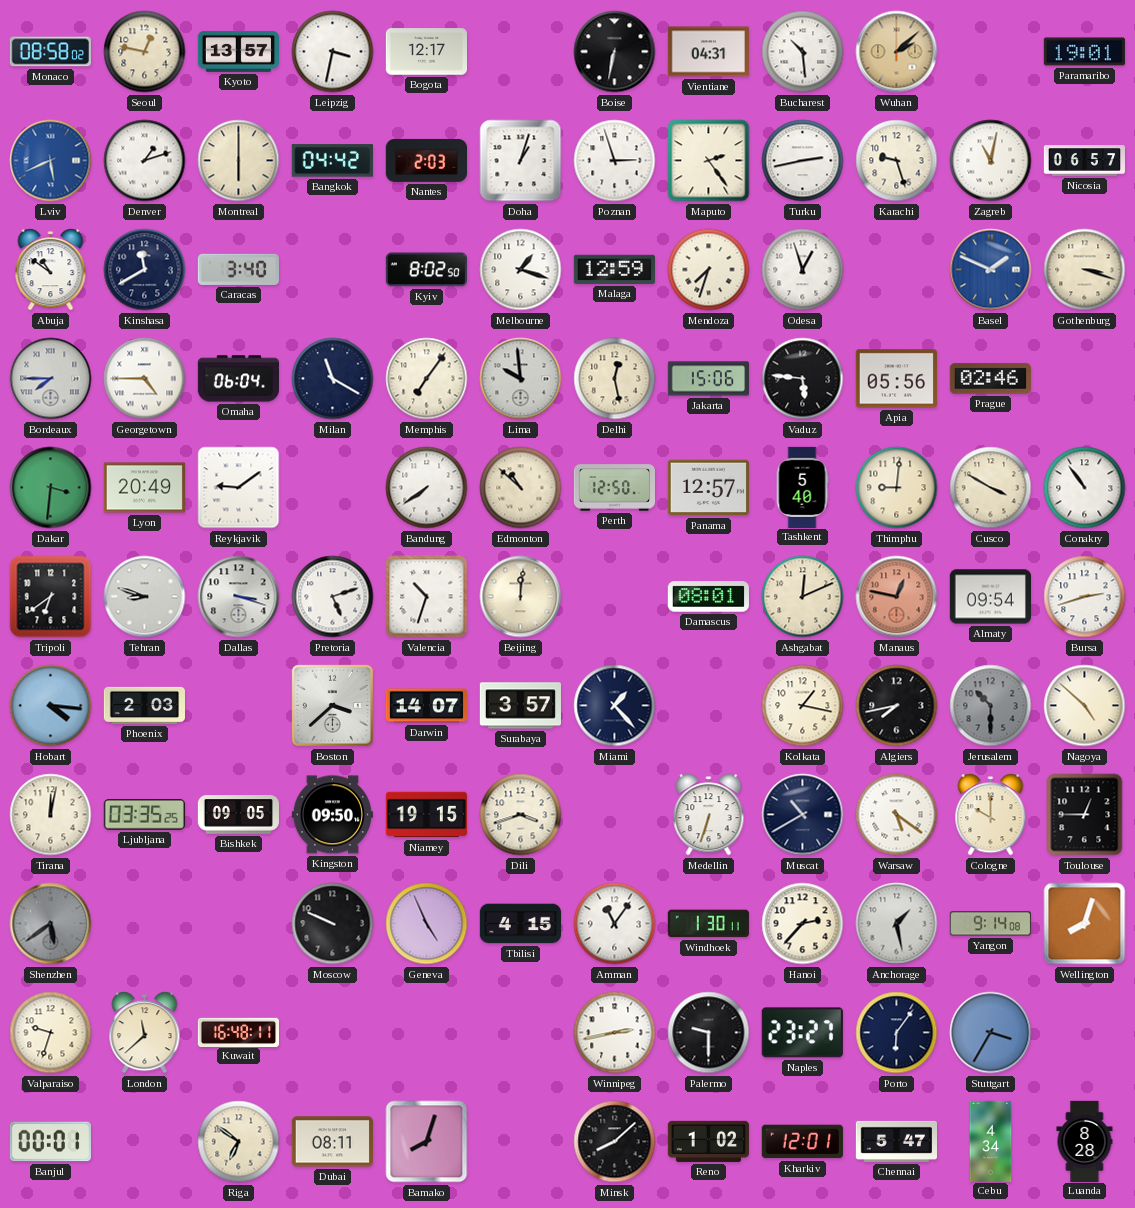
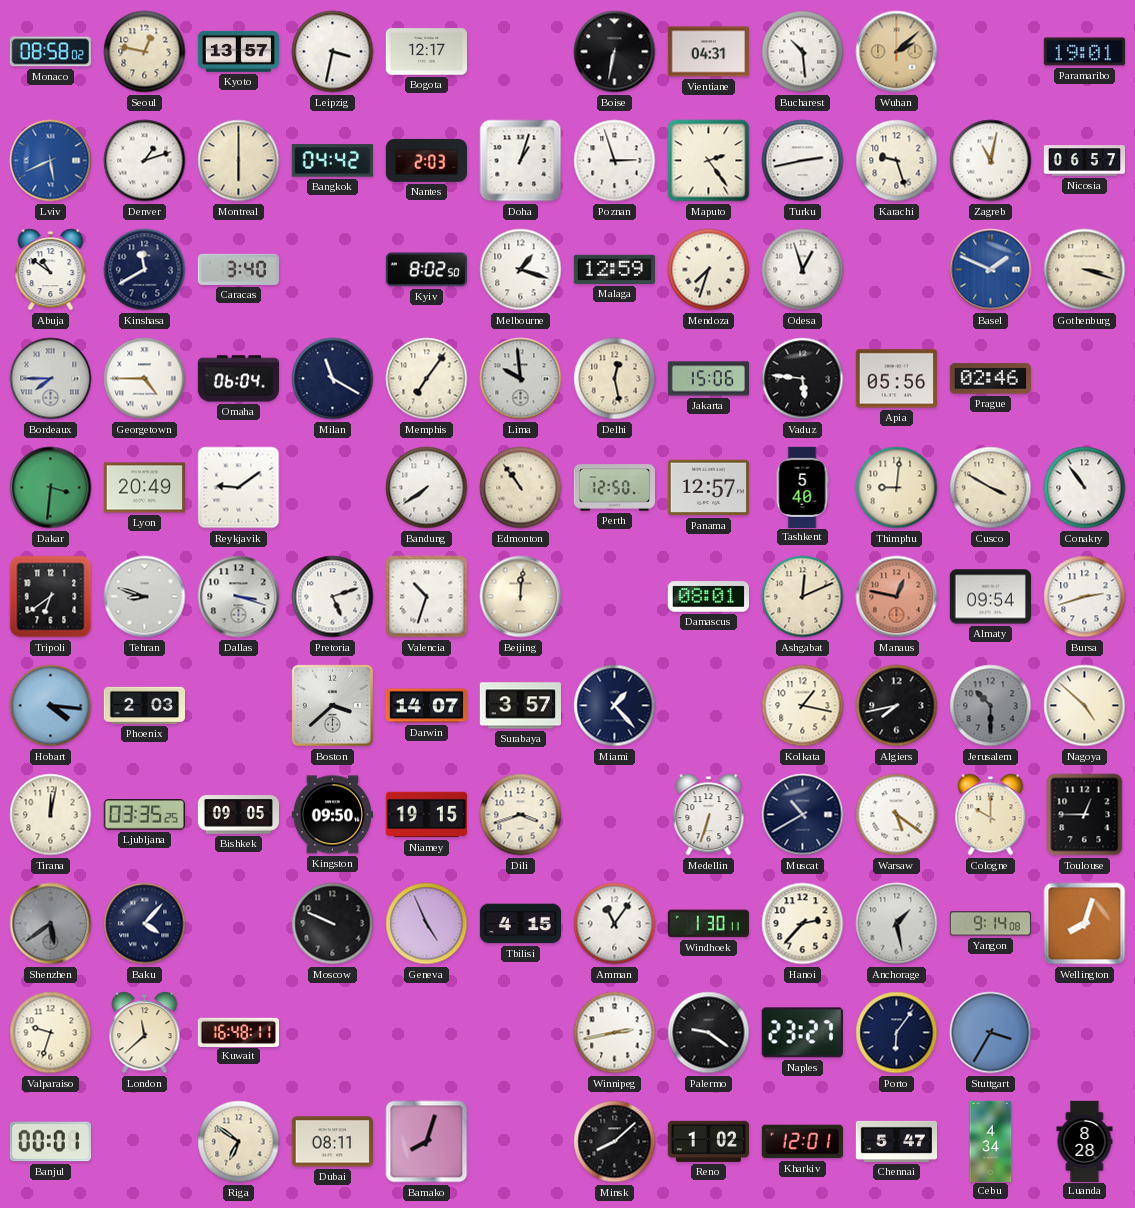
Edmonton: 10:52 -> 10:54 (521, 488)
Baku: none -> 4:07 (145, 924)
Palermo: 9:30 -> 9:21 (709, 1033)
